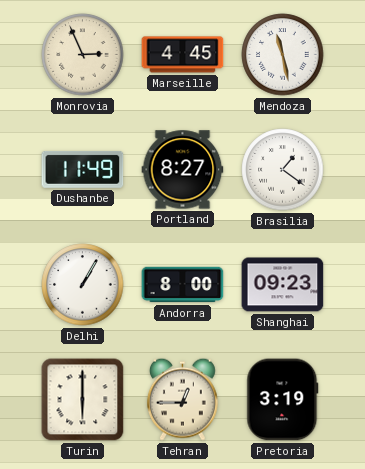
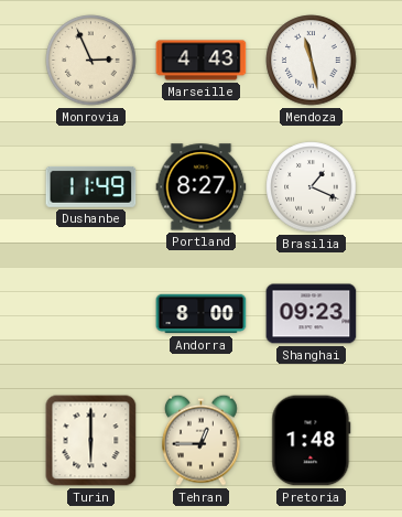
Marseille: 4:45 -> 4:43 (202, 61)
Brasilia: 1:21 -> 1:19 (312, 187)
Delhi: 1:05 -> none (83, 285)
Pretoria: 3:19 -> 1:48 (312, 441)
